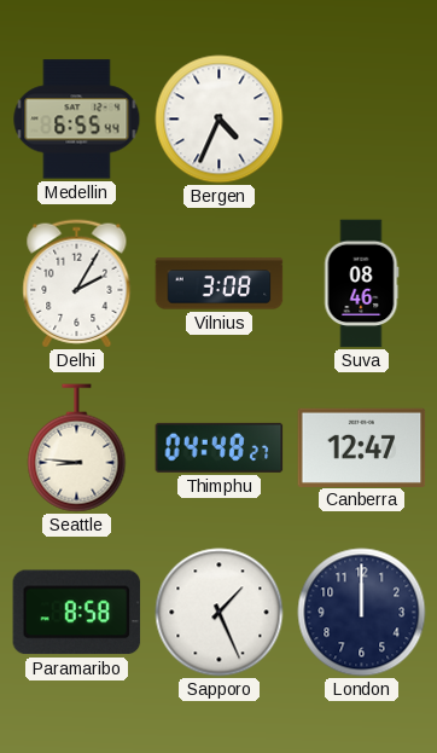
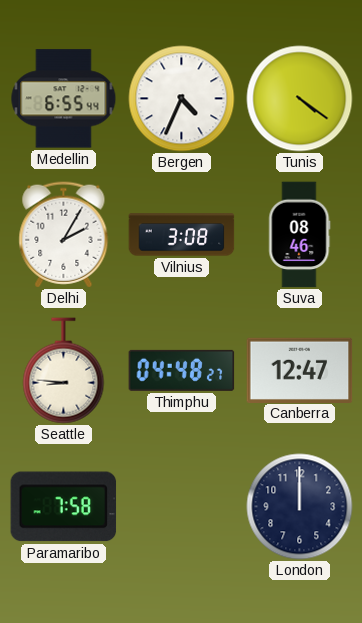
Tunis: none -> 4:21 (300, 99)
Paramaribo: 8:58 -> 7:58 (64, 507)
Sapporo: 1:26 -> none (220, 613)
